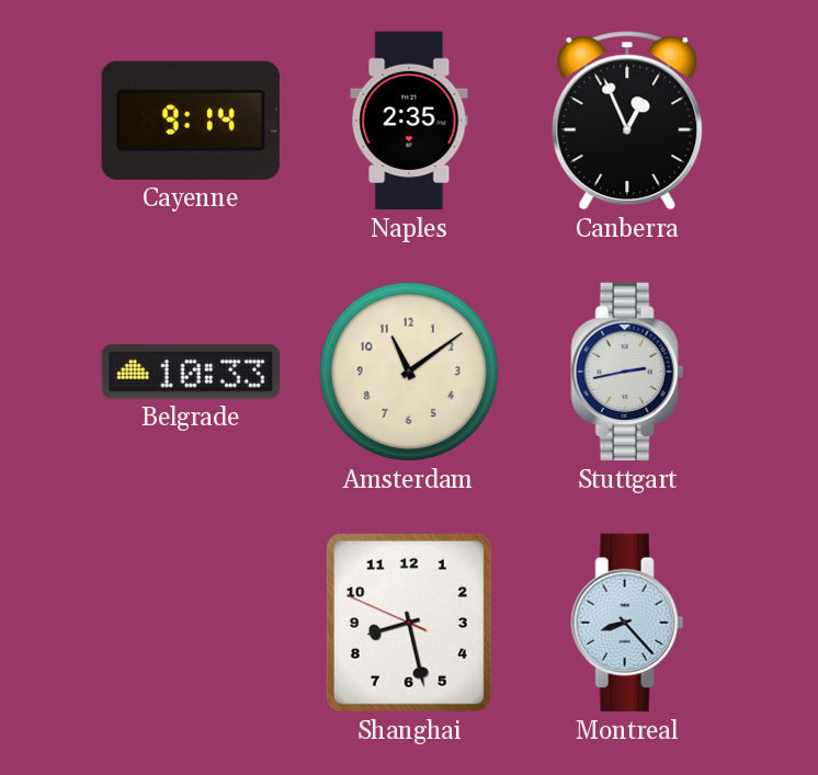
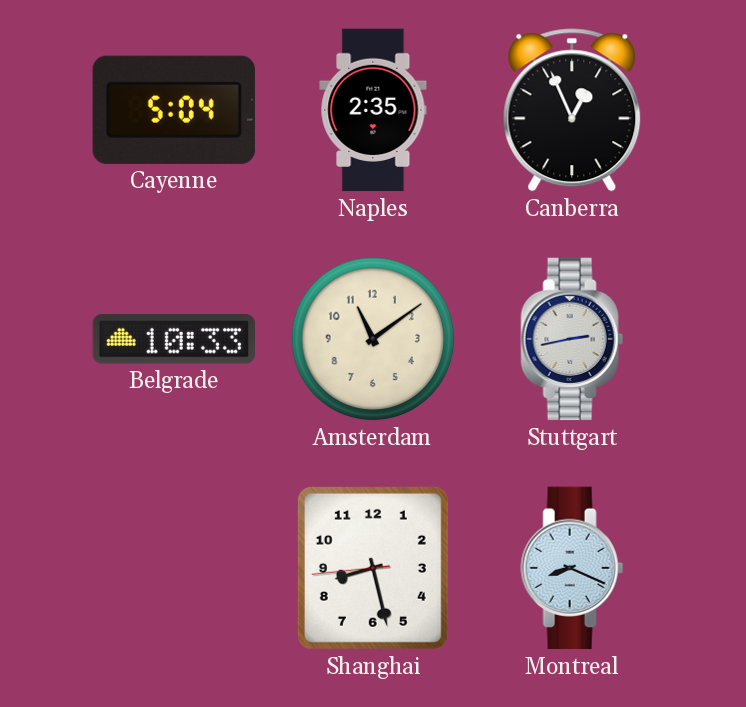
Cayenne: 9:14 -> 5:04 (174, 110)
Shanghai: 8:27:49 -> 8:27:44 (373, 568)
Montreal: 8:23 -> 8:19 (572, 568)
